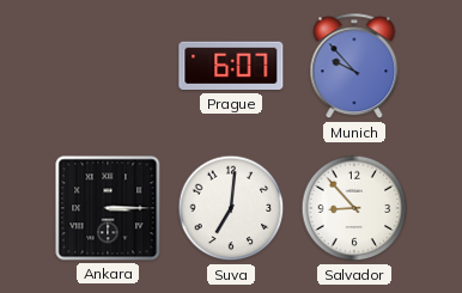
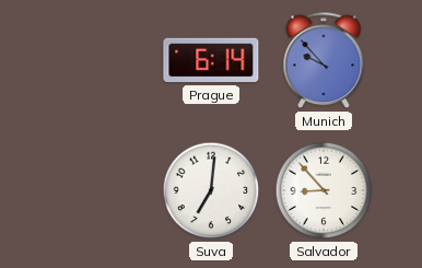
Prague: 6:07 -> 6:14 (211, 60)
Ankara: 3:15 -> none (108, 208)
